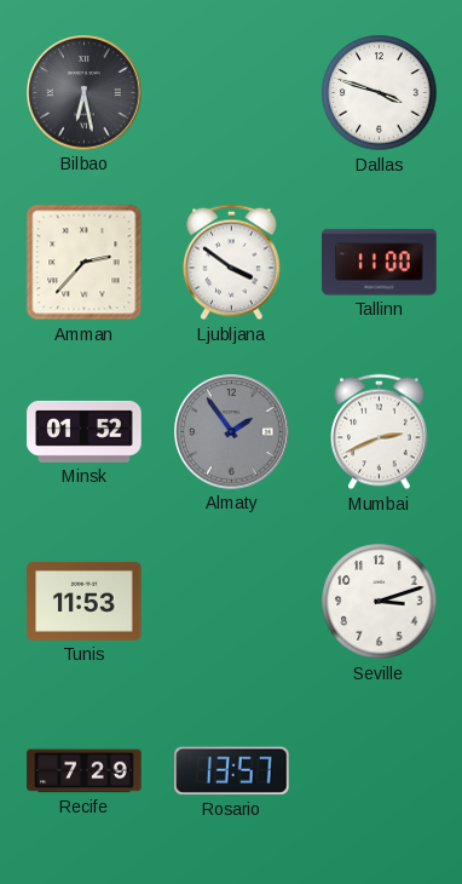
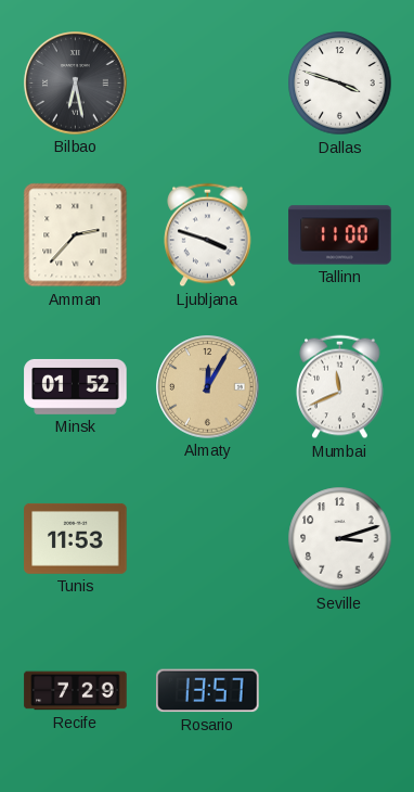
Ljubljana: 3:51 -> 3:48 (208, 235)
Almaty: 1:54 -> 12:05 (208, 387)
Almaty dial: grey -> champagne (208, 387)
Mumbai: 2:41 -> 11:41 (340, 387)
